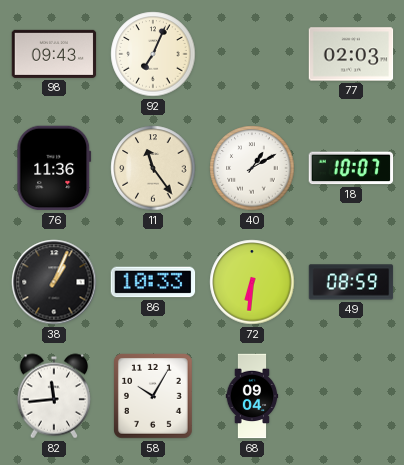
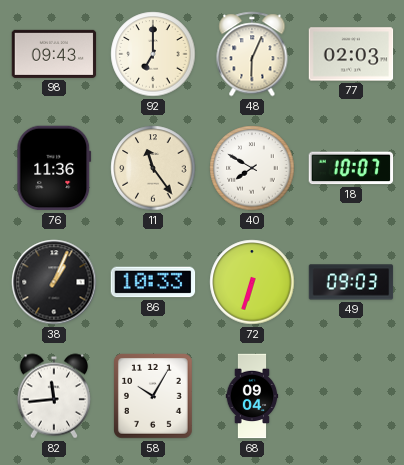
92: 7:04 -> 7:00 (153, 54)
48: none -> 6:04 (252, 54)
40: 1:10 -> 7:50 (252, 168)
72: 6:31 -> 6:33 (252, 282)
49: 08:59 -> 09:03 (351, 282)
